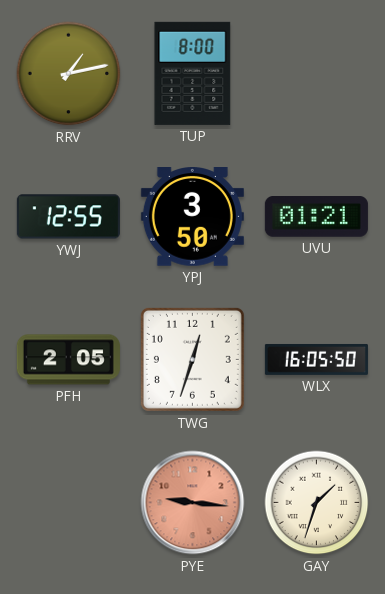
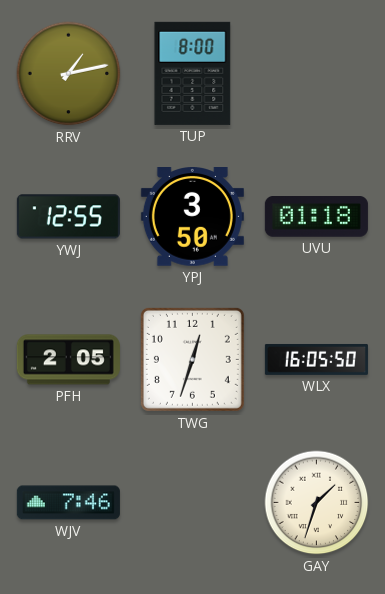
UVU: 01:21 -> 01:18 (316, 217)
WJV: none -> 7:46 (68, 503)
PYE: 9:16 -> none (193, 503)
